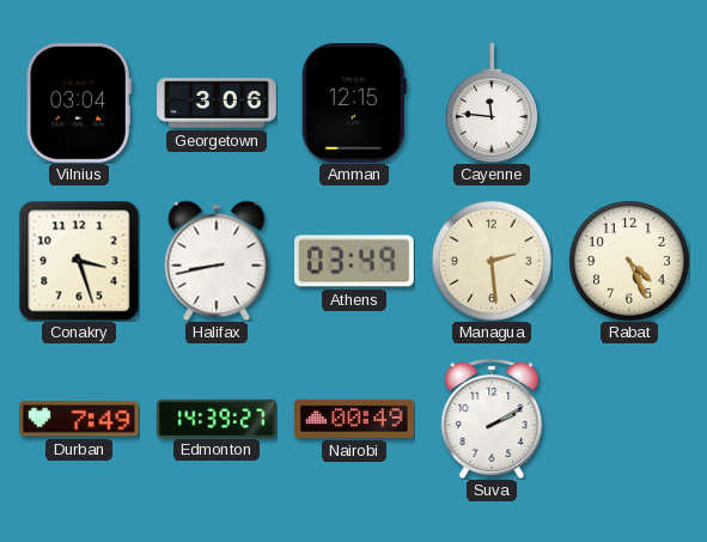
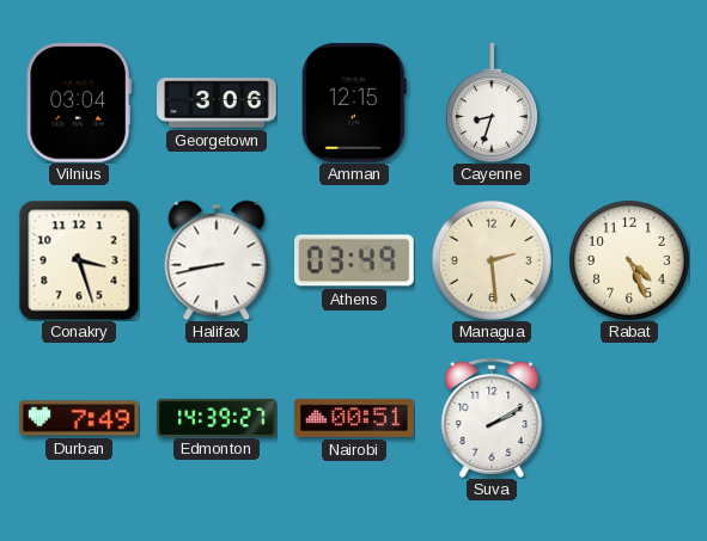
Cayenne: 11:46 -> 8:33 (492, 103)
Nairobi: 00:49 -> 00:51 (354, 418)
